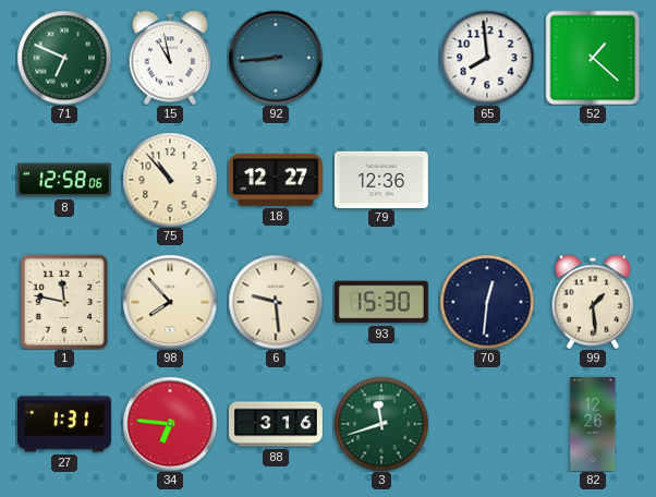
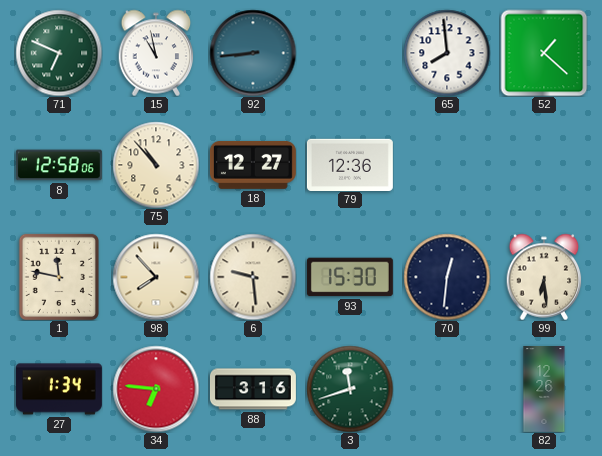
99: 1:29 -> 6:29 (544, 277)
27: 1:31 -> 1:34 (59, 389)
